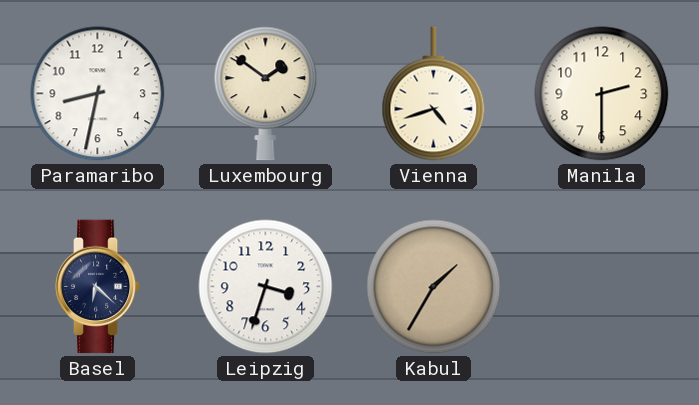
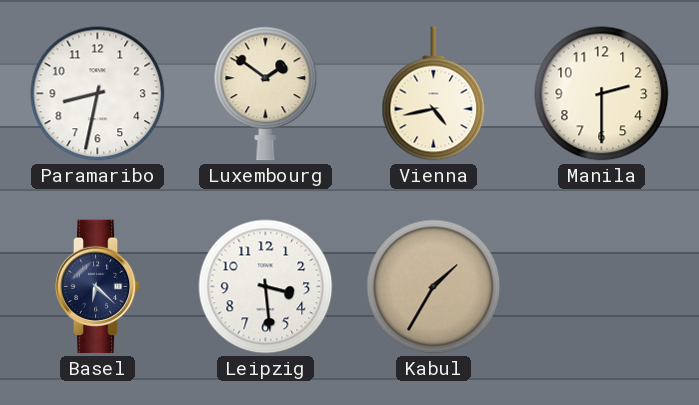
Vienna: 4:42 -> 4:43 (434, 94)
Leipzig: 3:33 -> 3:29 (266, 287)
